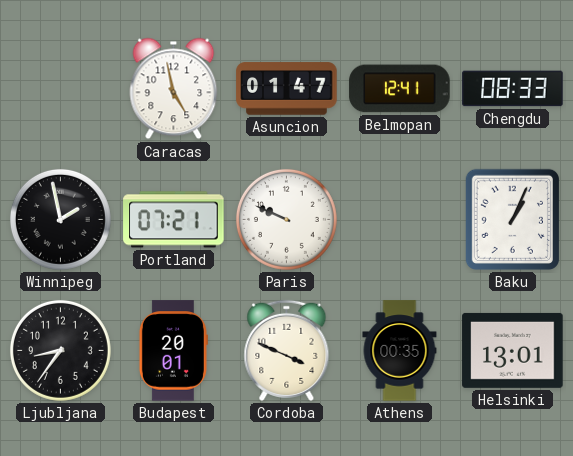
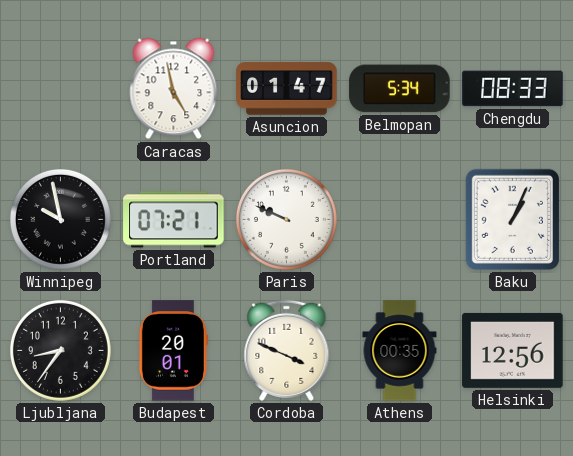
Belmopan: 12:41 -> 5:34 (400, 89)
Winnipeg: 1:58 -> 9:58 (60, 219)
Helsinki: 13:01 -> 12:56 (513, 350)
